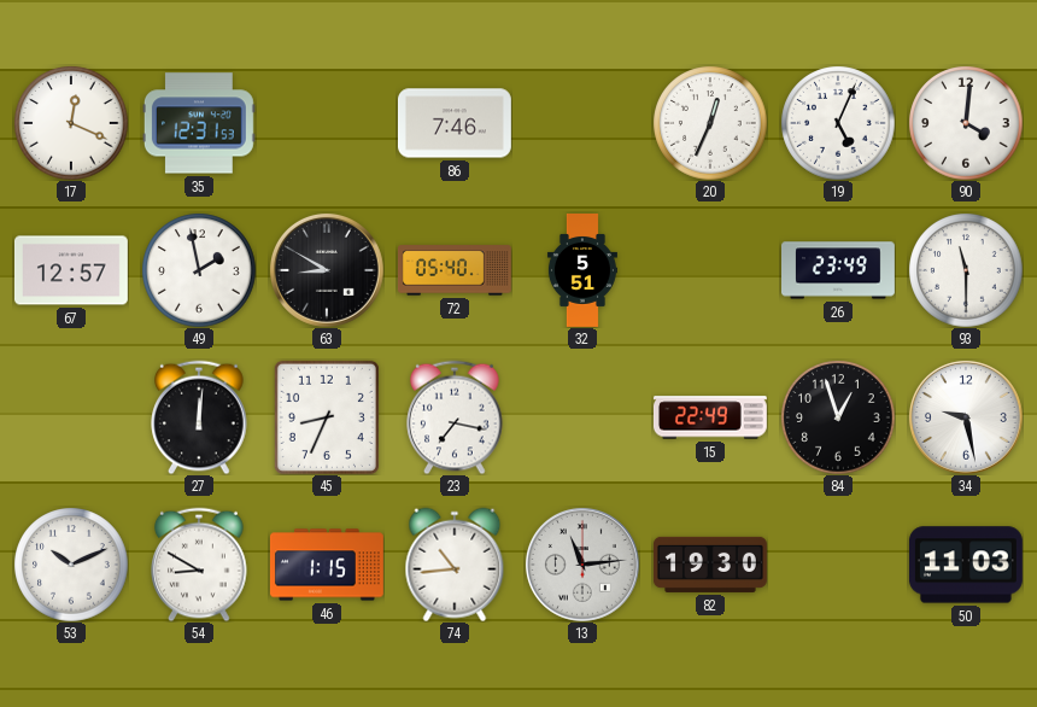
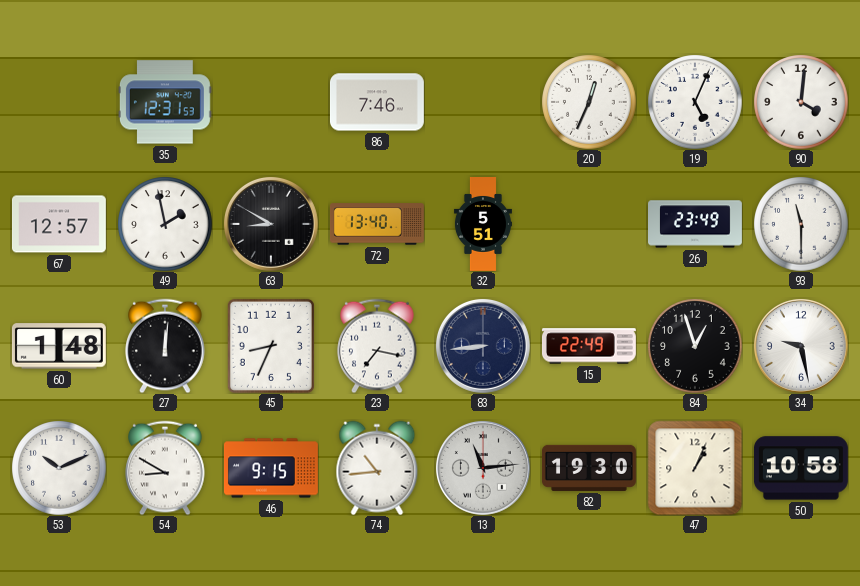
17: 12:19 -> none (71, 123)
72: 05:40 -> 13:40 (377, 224)
60: none -> 1:48 (59, 346)
83: none -> 8:44 (483, 346)
46: 1:15 -> 9:15 (271, 468)
47: none -> 1:04 (695, 468)
50: 11:03 -> 10:58 (801, 468)
